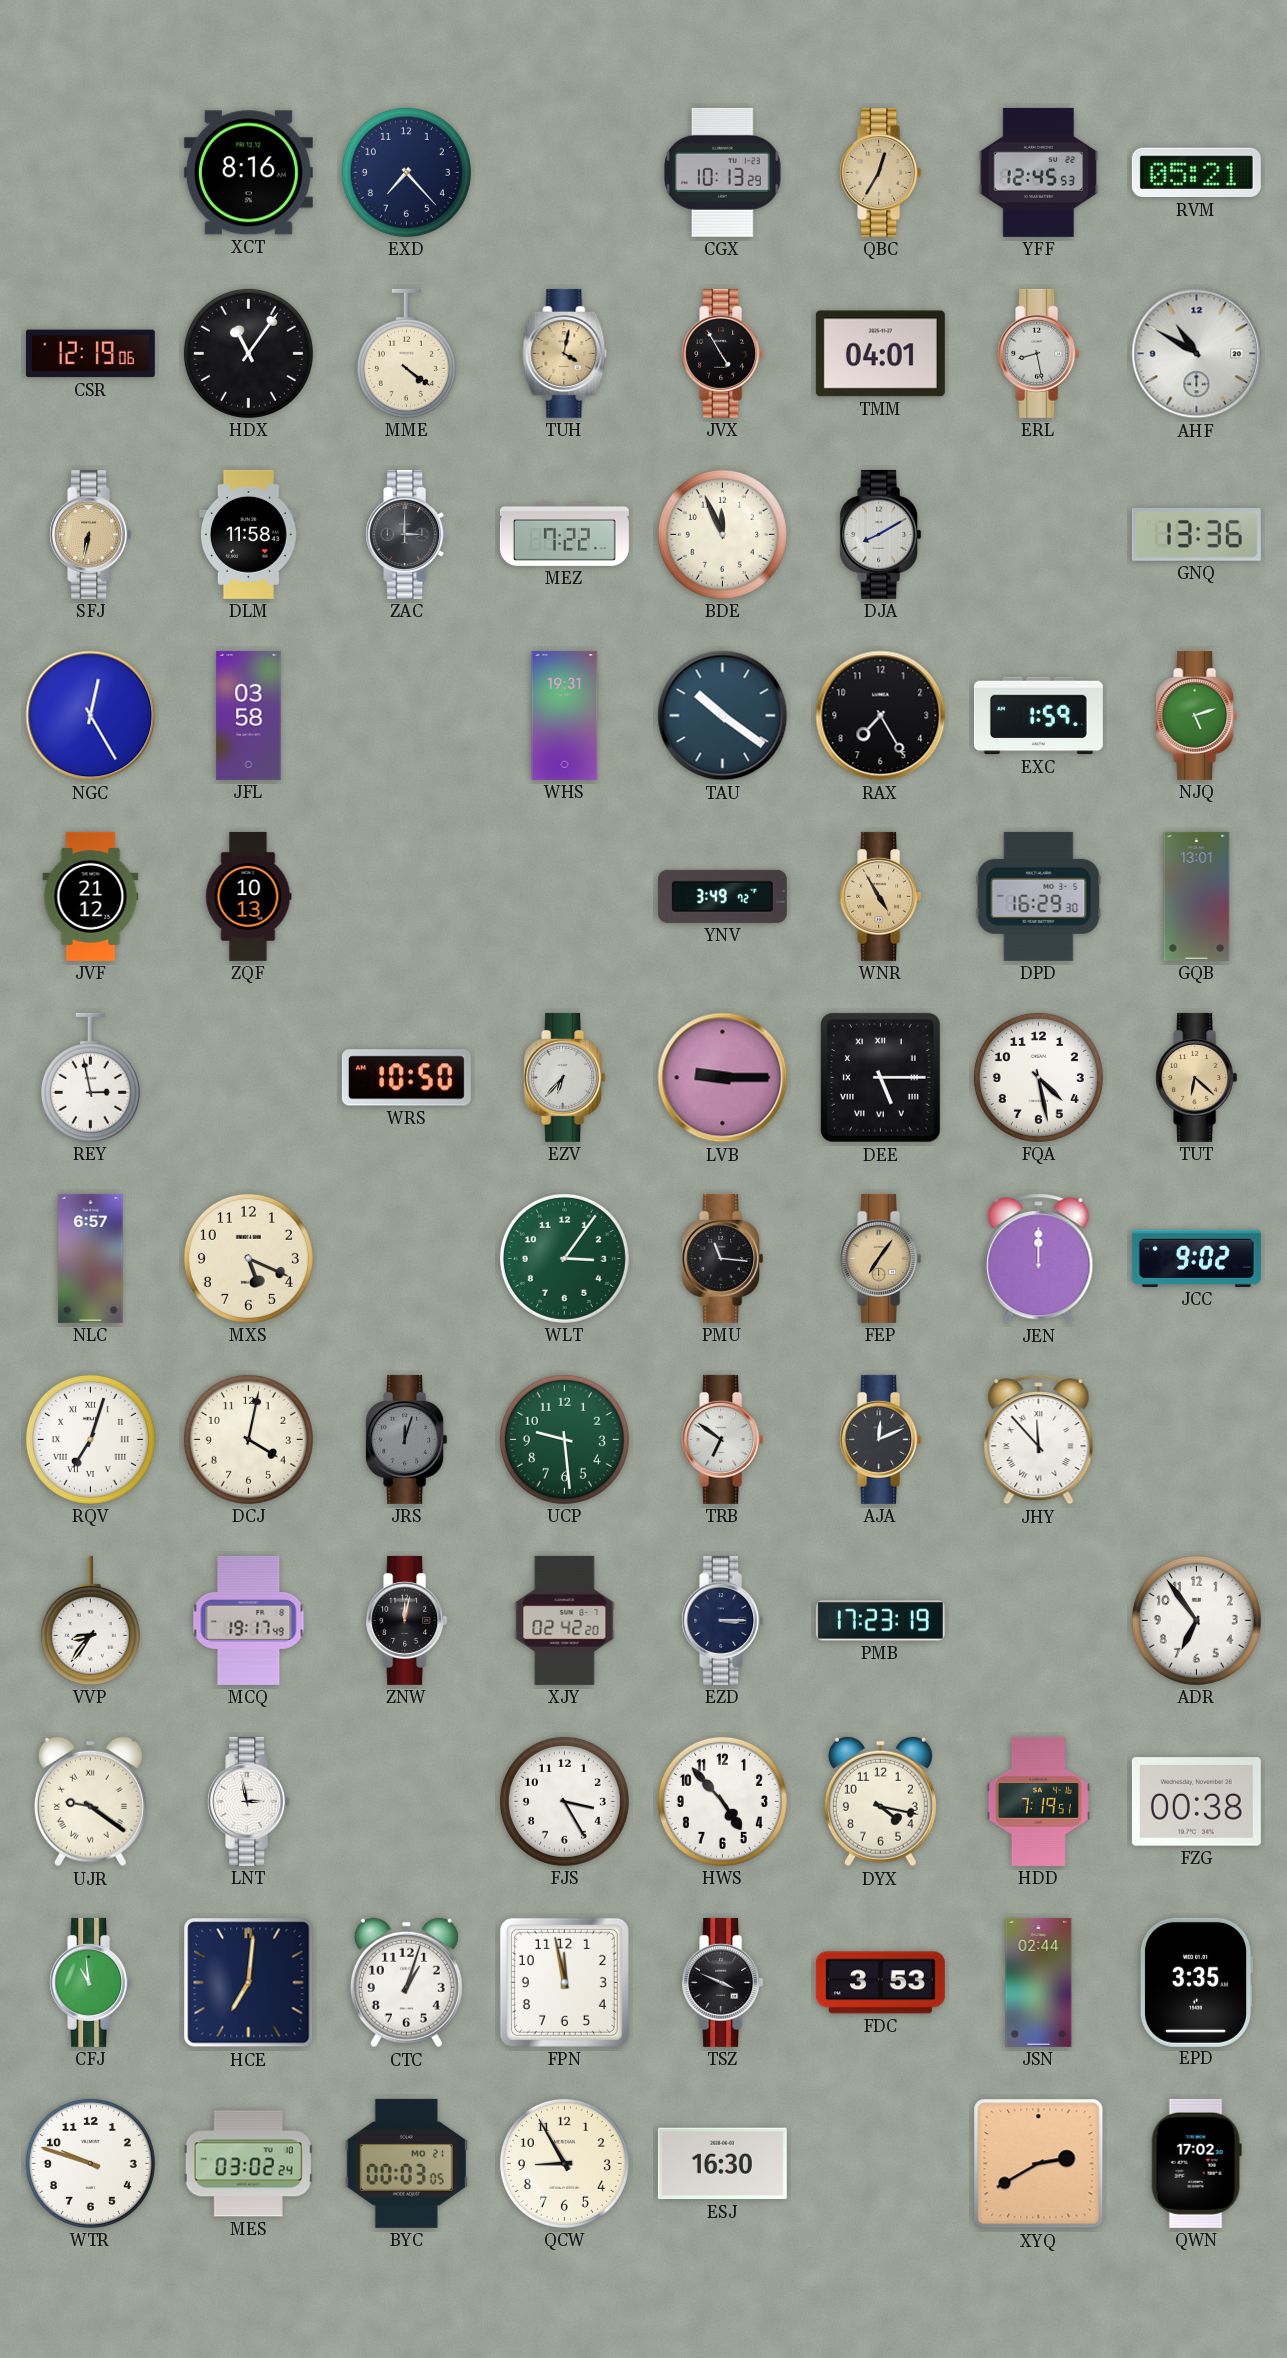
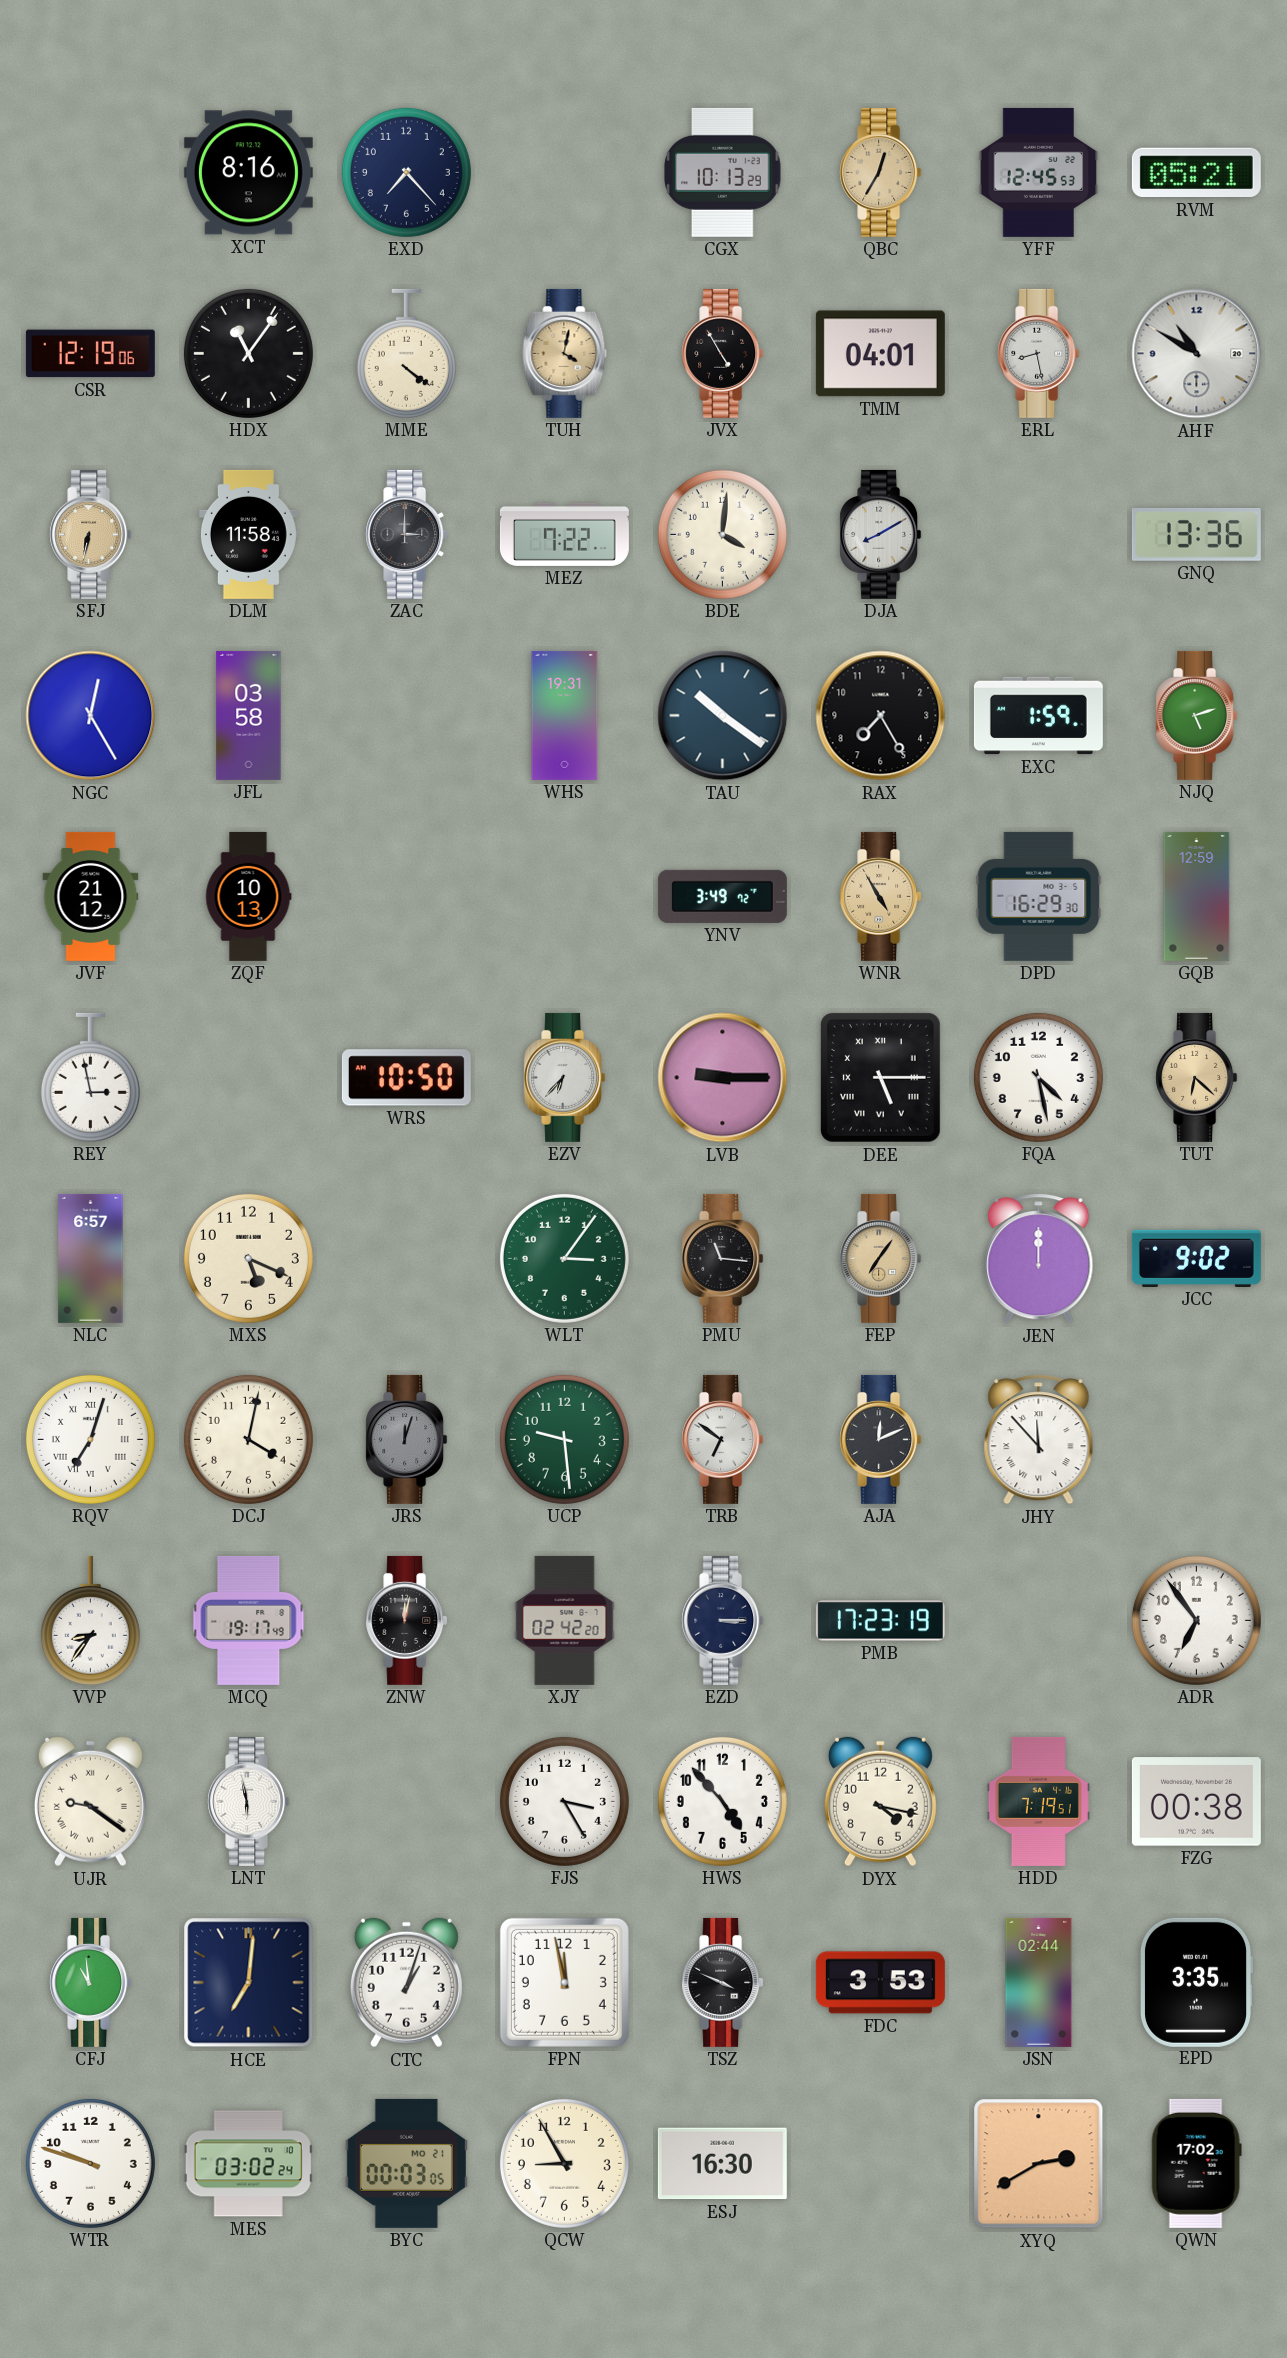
BDE: 11:56 -> 4:01 (722, 534)
GQB: 13:01 -> 12:59 (1197, 896)
LNT: 2:58 -> 5:58 (249, 1801)
